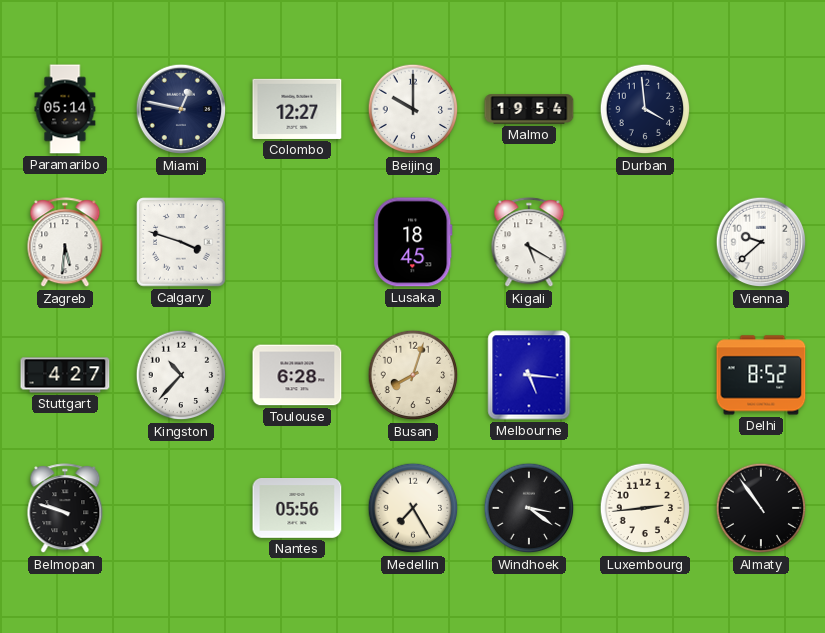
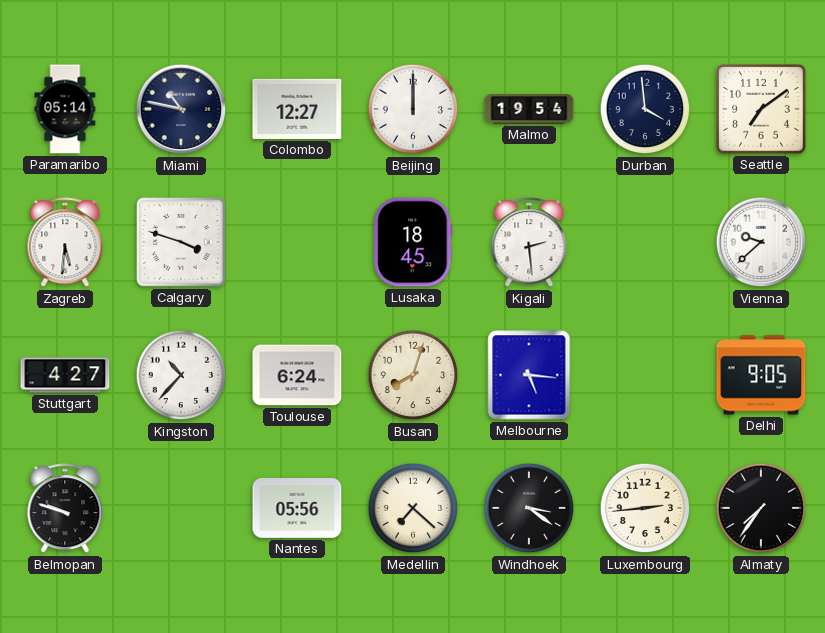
Miami: 12:47 -> 10:47 (181, 109)
Beijing: 10:00 -> 12:00 (413, 109)
Seattle: none -> 7:09 (761, 109)
Kigali: 5:20 -> 2:29 (529, 243)
Toulouse: 6:28 -> 6:24 (297, 375)
Delhi: 8:52 -> 9:05 (761, 375)
Medellin: 7:25 -> 7:22 (413, 508)
Almaty: 10:54 -> 7:36 (761, 508)
